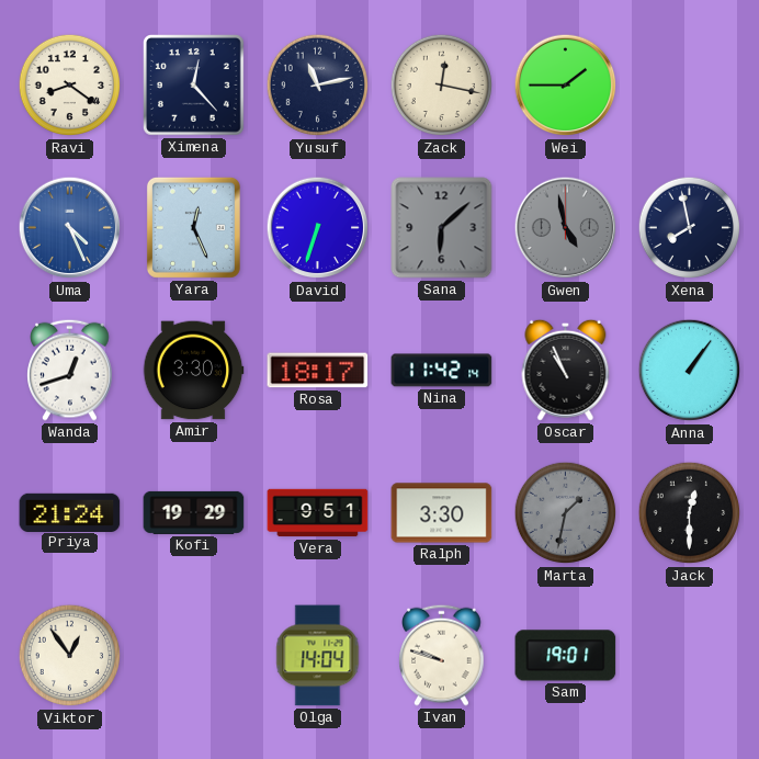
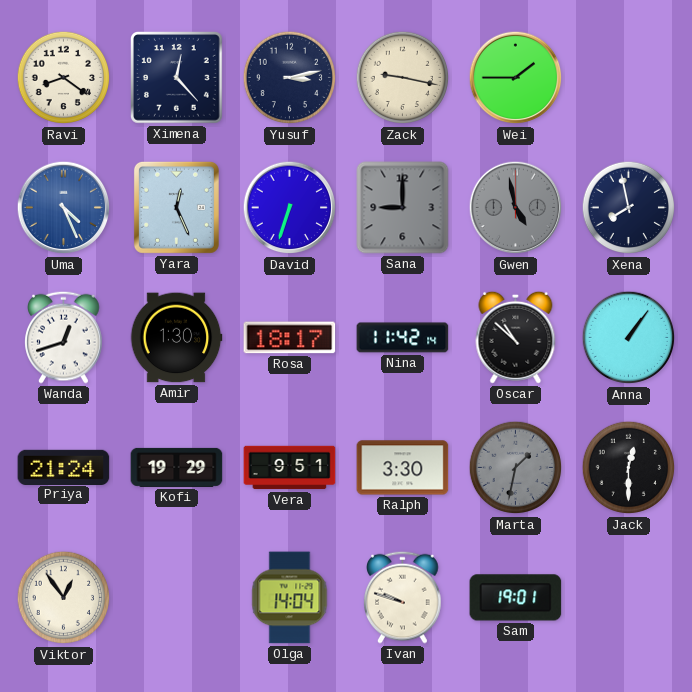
Yusuf: 11:13 -> 3:13 (290, 78)
Zack: 12:17 -> 9:17 (403, 78)
Sana: 6:08 -> 9:00 (403, 208)
Amir: 3:30 -> 1:30 (176, 338)
Oscar: 10:56 -> 10:52 (516, 337)
